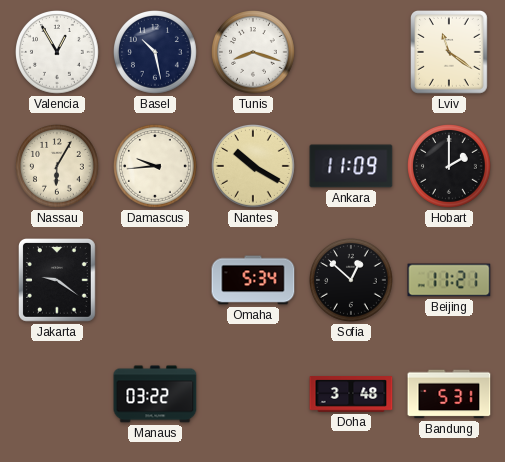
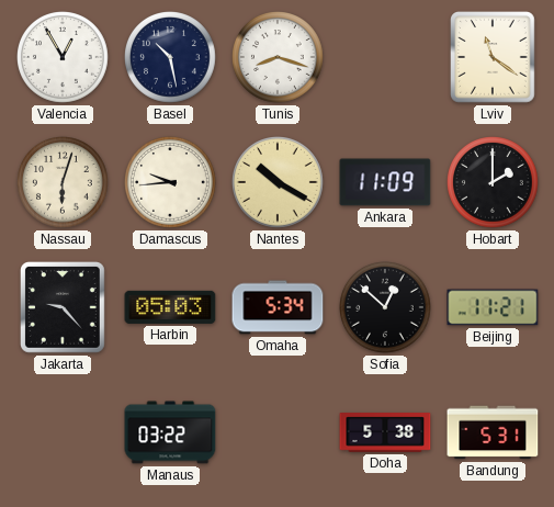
Nassau: 6:05 -> 6:03 (64, 183)
Jakarta: 9:21 -> 9:23 (64, 308)
Harbin: none -> 05:03 (170, 307)
Doha: 3:48 -> 5:38 (385, 432)
